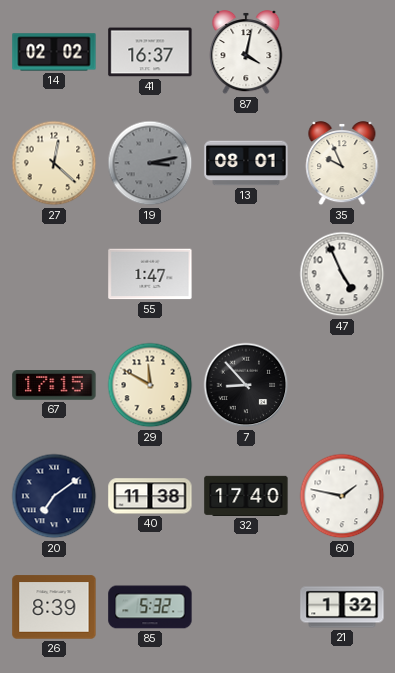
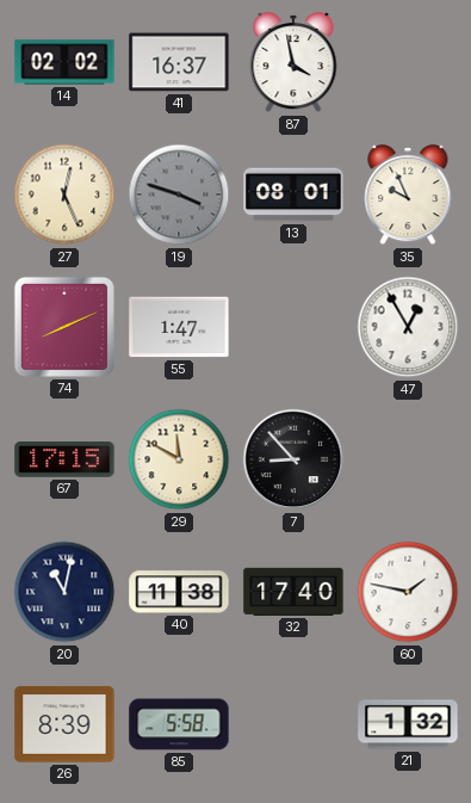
87: 4:02 -> 3:58 (293, 63)
27: 12:22 -> 12:26 (64, 194)
19: 3:13 -> 3:48 (179, 194)
74: none -> 8:11 (64, 327)
47: 4:56 -> 12:55 (408, 327)
20: 7:09 -> 11:02 (64, 592)
85: 5:32 -> 5:58 (179, 724)
